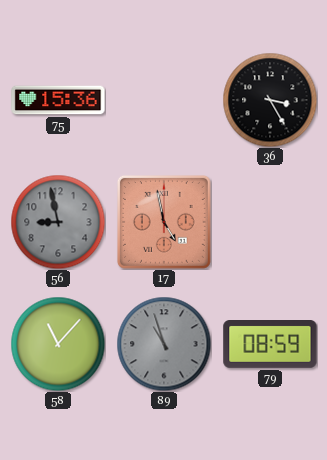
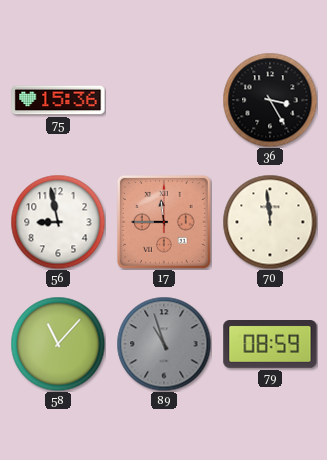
56 dial: grey -> white (58, 222)
17: 4:58 -> 11:45 (164, 222)
70: none -> 11:59 (270, 222)
